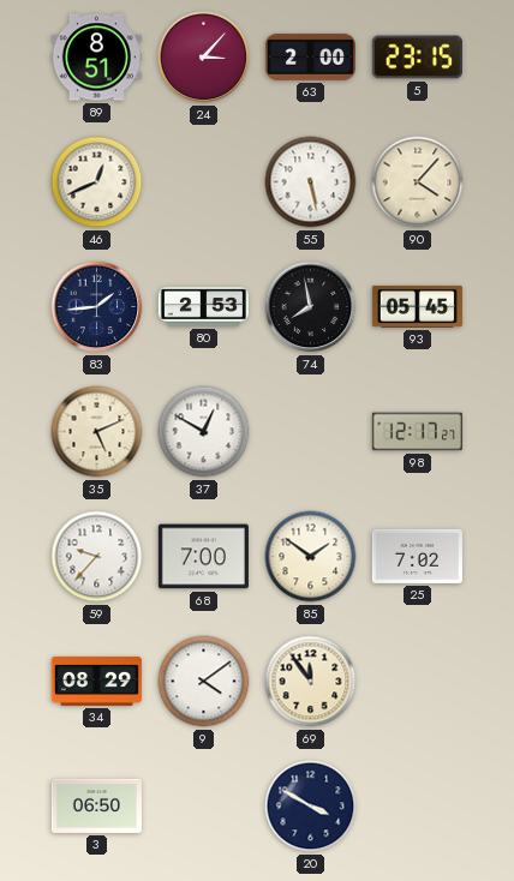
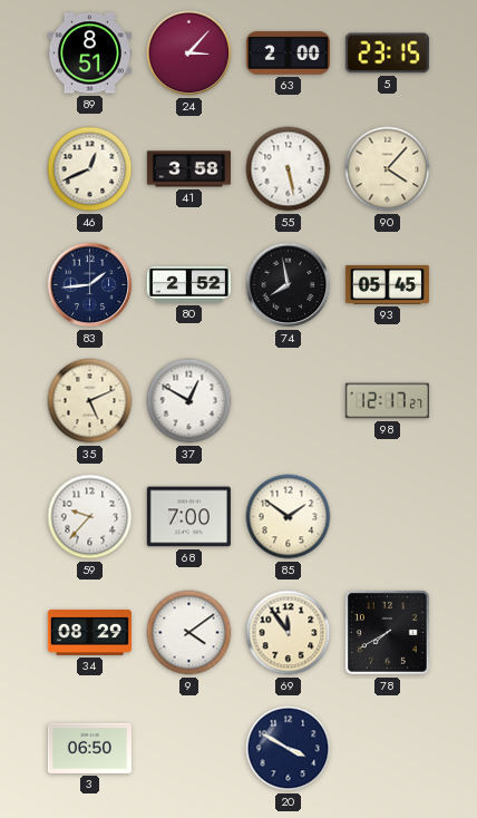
41: none -> 3:58 (188, 169)
80: 2:53 -> 2:52 (188, 285)
25: 7:02 -> none (417, 556)
78: none -> 7:40 (387, 632)
